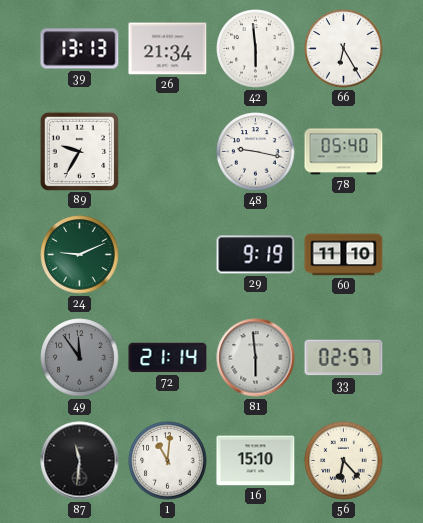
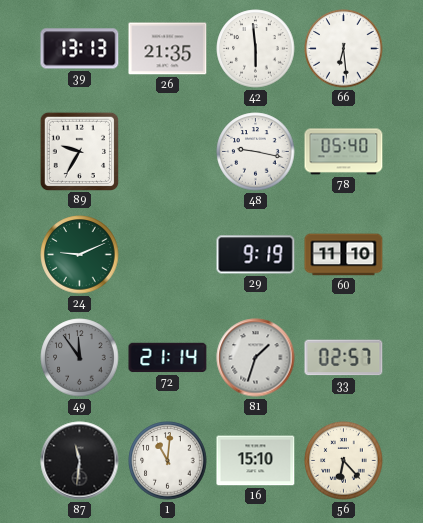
26: 21:34 -> 21:35 (168, 49)
66: 6:25 -> 6:29 (344, 49)
81: 5:59 -> 1:33 (256, 358)
